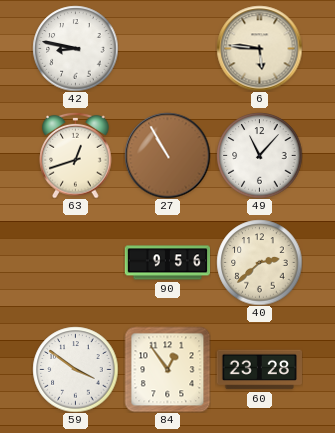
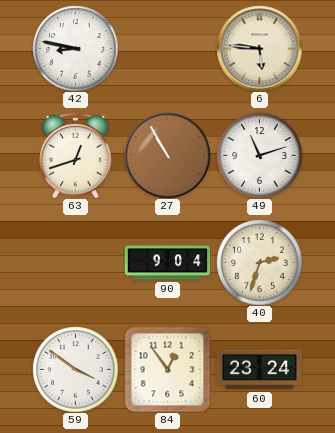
49: 11:07 -> 11:12 (259, 155)
90: 9:56 -> 9:04 (167, 263)
40: 2:38 -> 2:33 (259, 262)
60: 23:28 -> 23:24 (259, 370)
